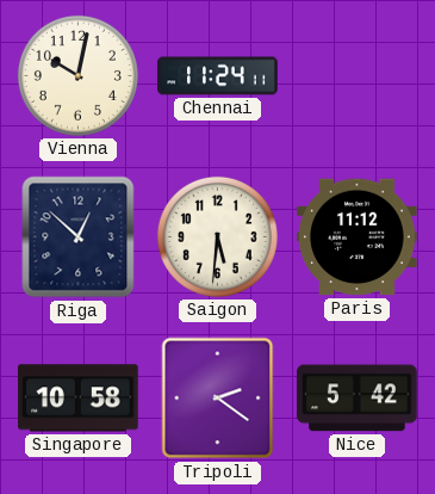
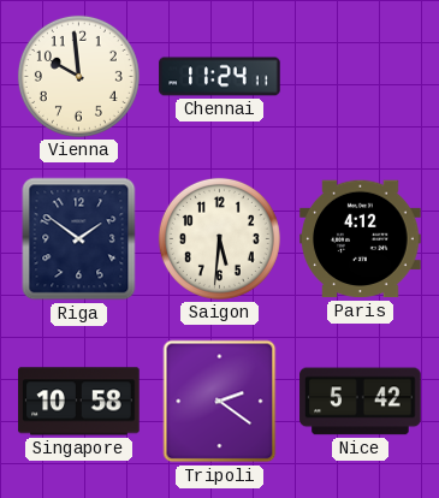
Vienna: 10:02 -> 9:59 (78, 76)
Riga: 12:52 -> 1:51 (79, 239)
Paris: 11:12 -> 4:12 (361, 239)
